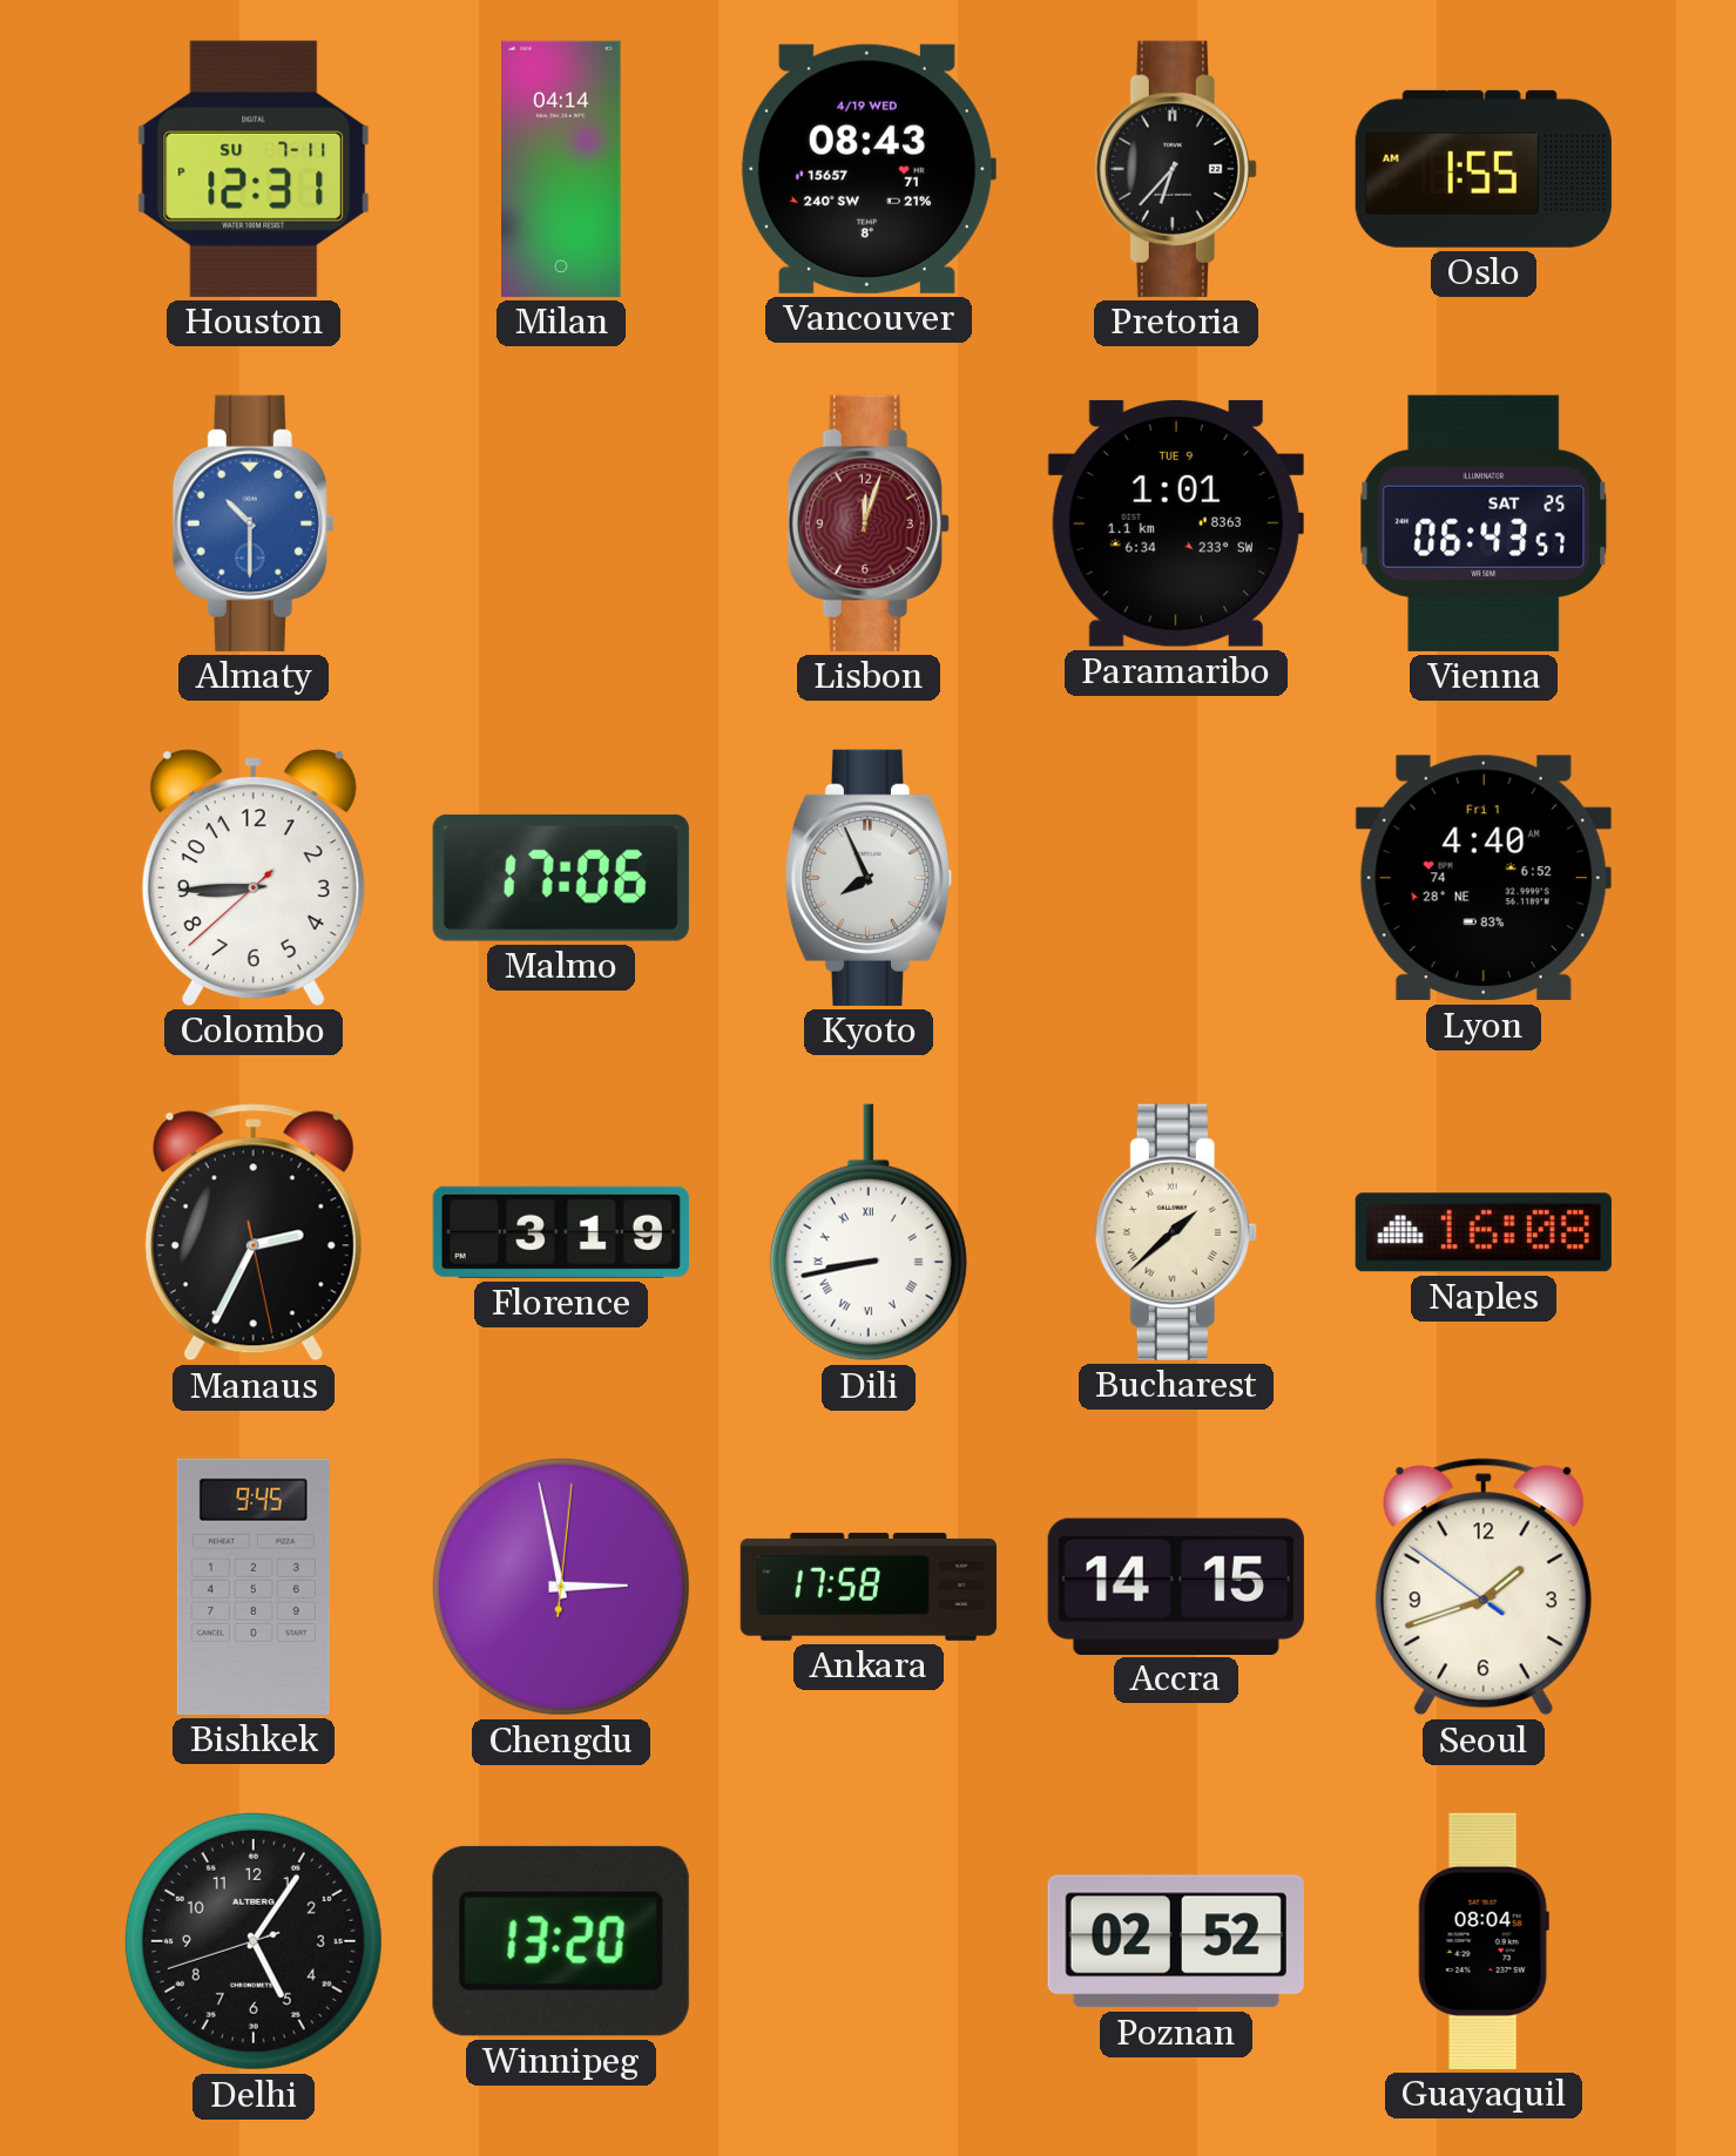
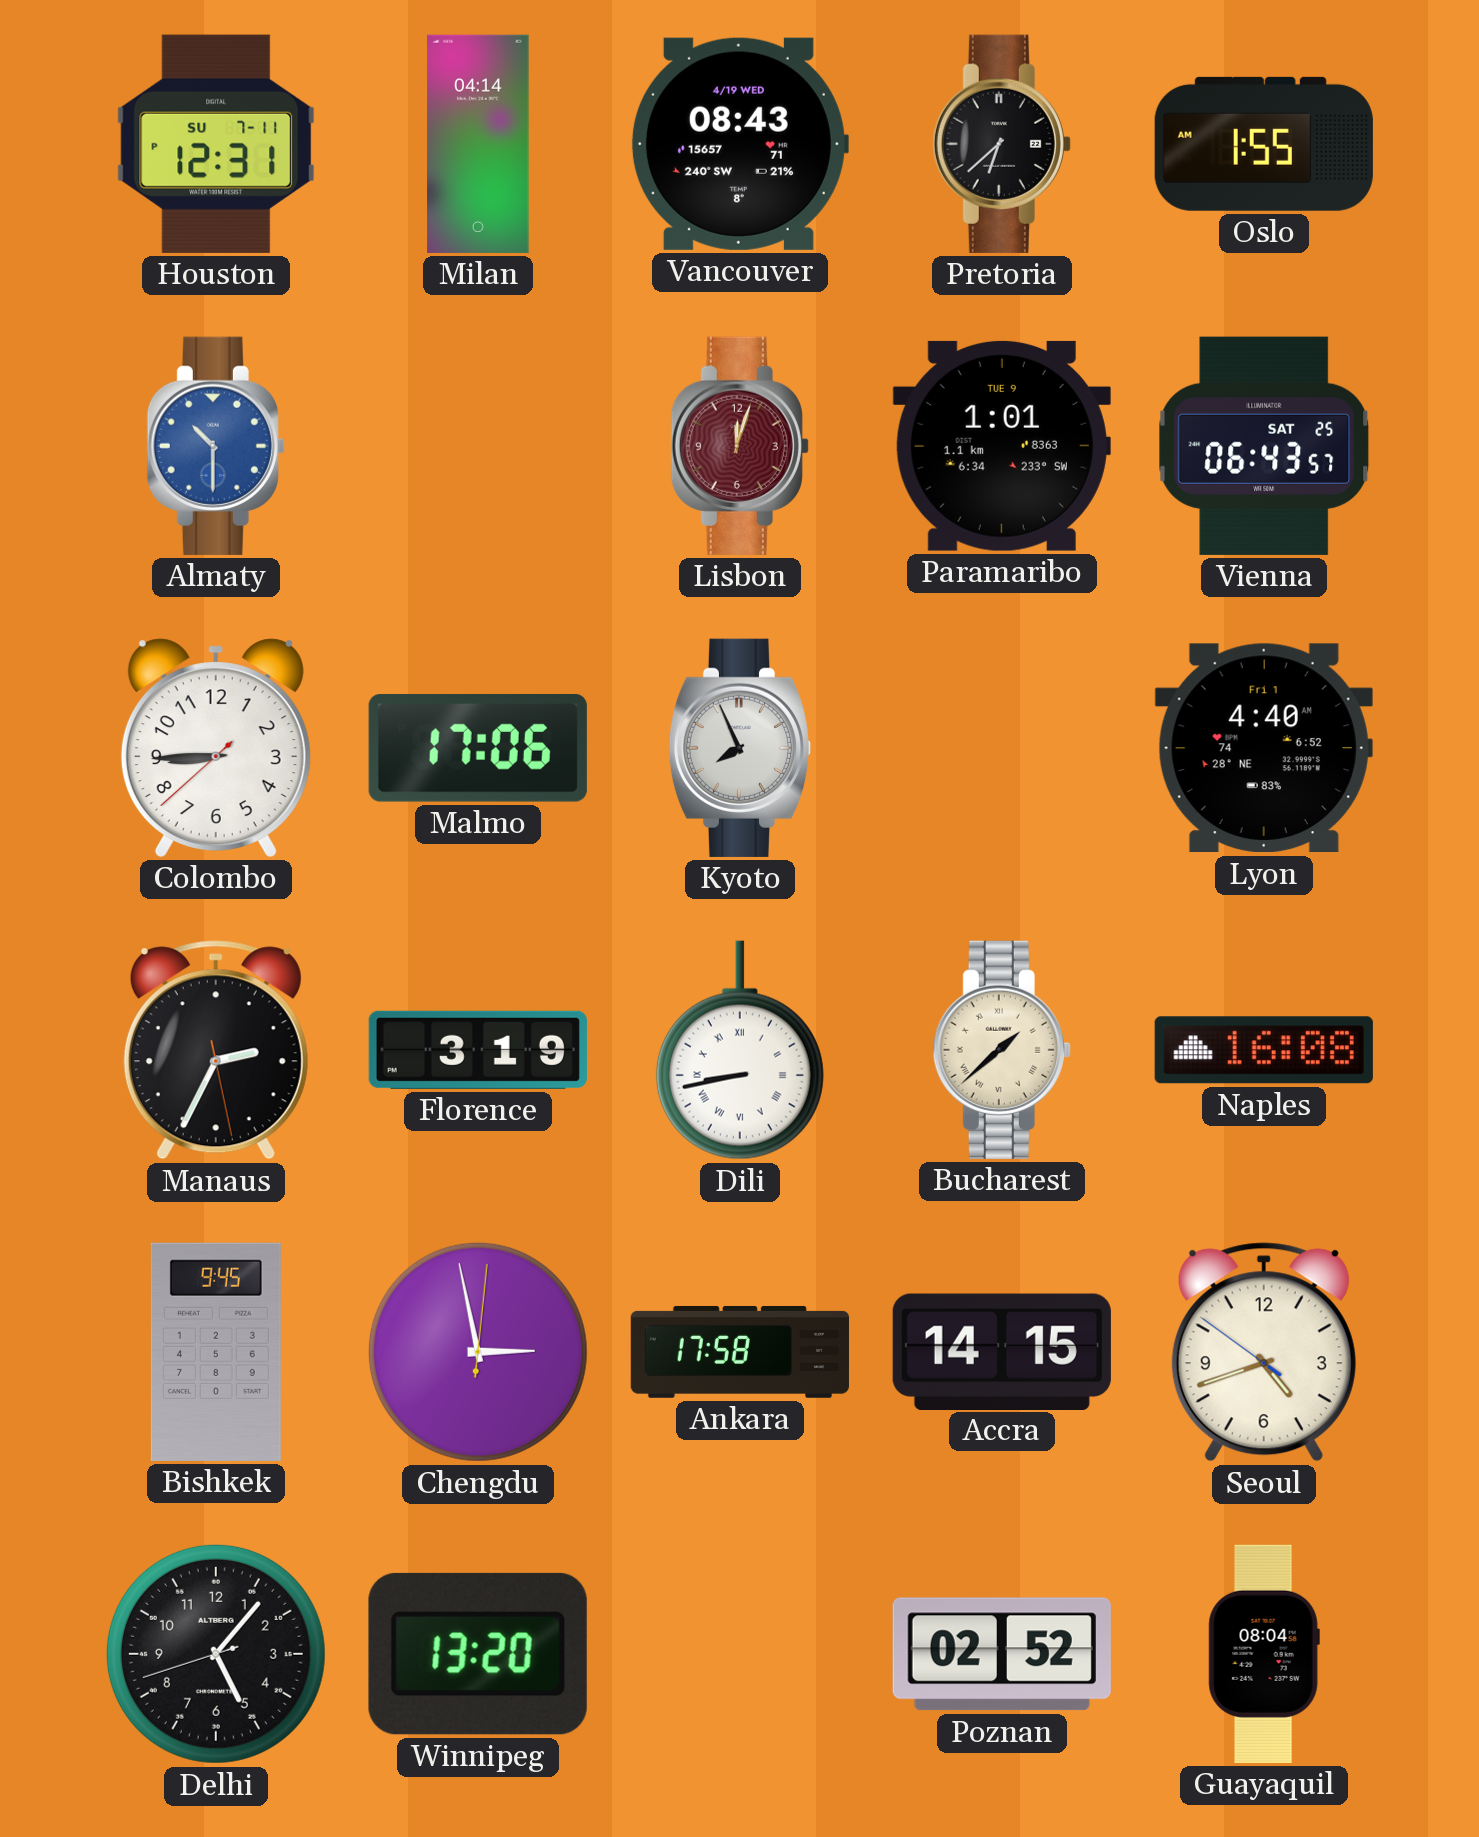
Pretoria: 6:37 -> 6:38 (1002, 144)
Seoul: 1:41 -> 4:41 (1264, 1352)
Delhi: 5:05 -> 5:06 (216, 1654)
